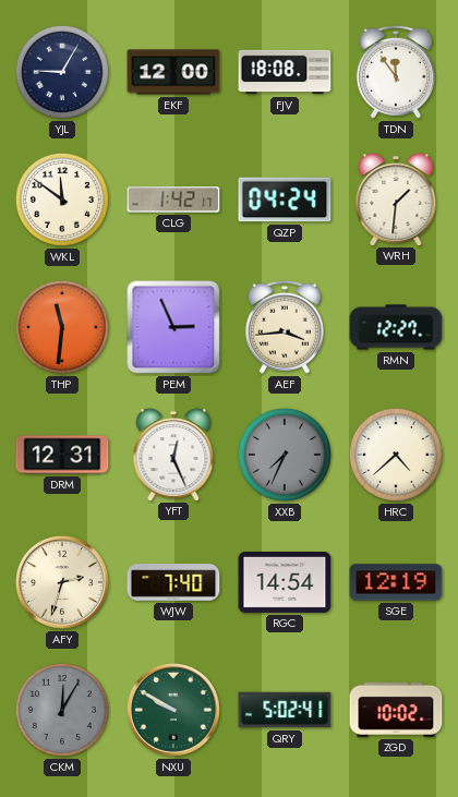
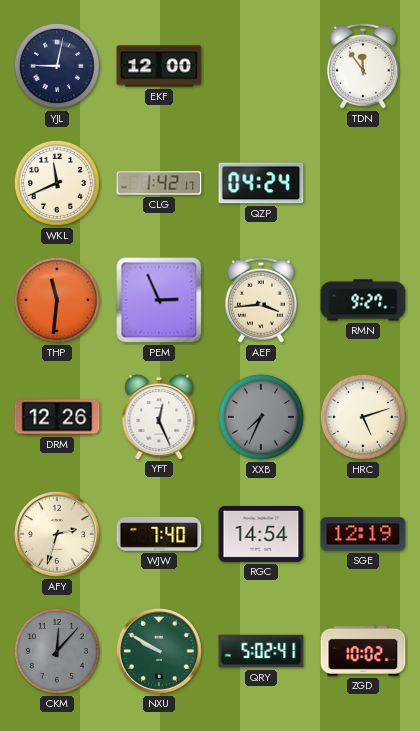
YJL: 9:05 -> 9:02 (57, 66)
FJV: 18:08 -> none (285, 72)
WKL: 11:51 -> 11:41 (57, 183)
WRH: 1:31 -> none (396, 200)
RMN: 12:27 -> 9:27 (363, 300)
DRM: 12:31 -> 12:26 (57, 417)
HRC: 4:38 -> 5:12 (363, 417)
CKM: 12:05 -> 12:07 (57, 651)
